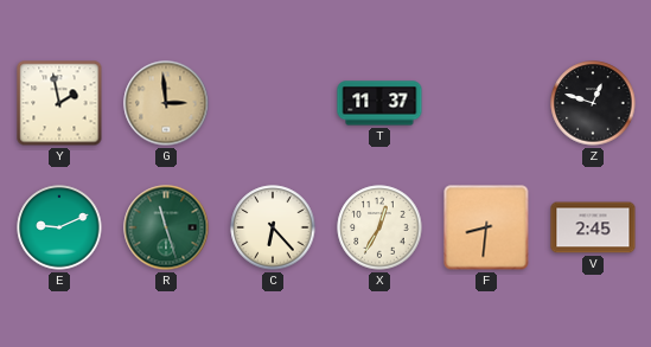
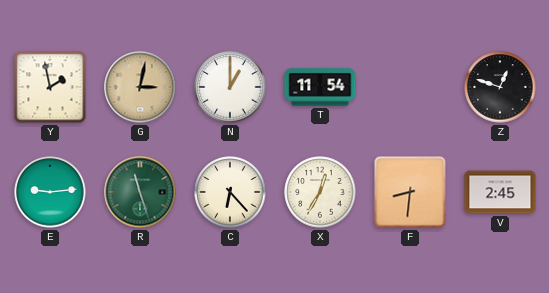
G: 2:59 -> 3:02 (140, 87)
N: none -> 1:00 (230, 87)
T: 11:37 -> 11:54 (320, 87)
E: 9:11 -> 9:14 (50, 192)
